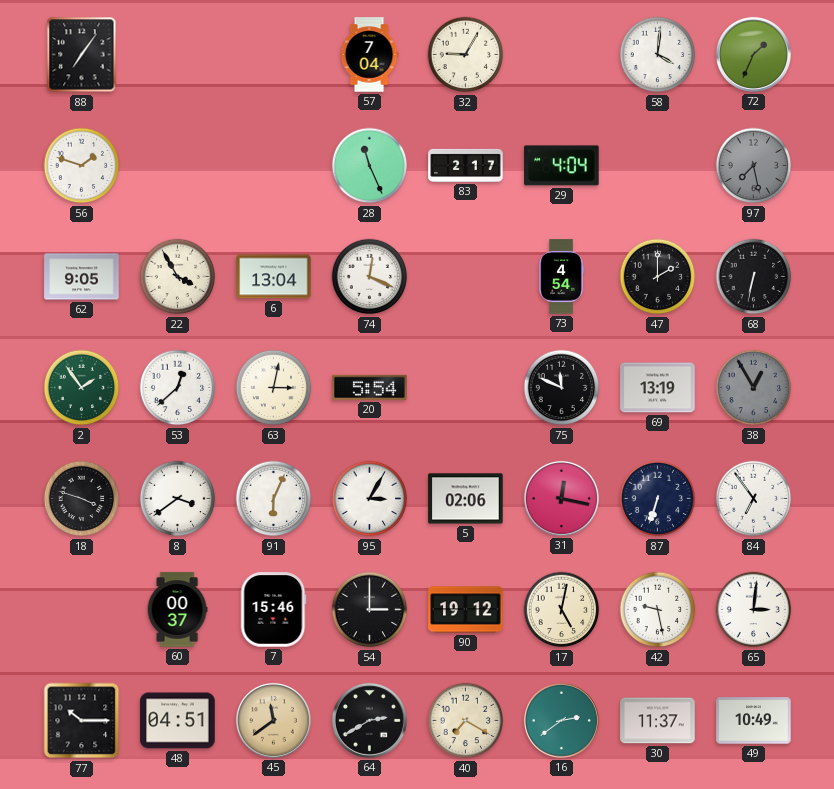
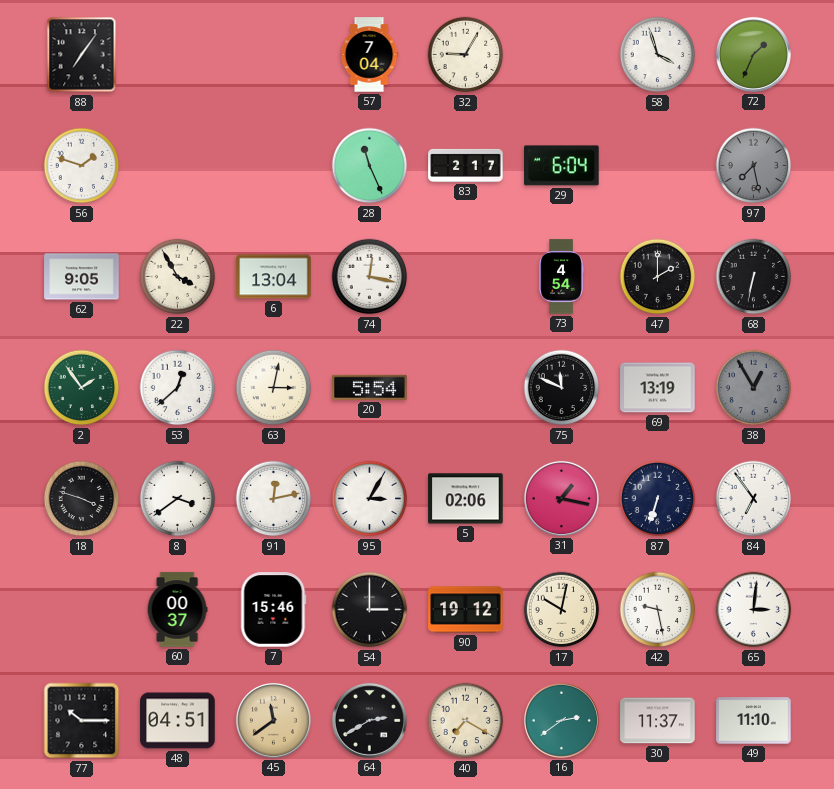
58: 4:01 -> 3:57 (658, 55)
29: 4:04 -> 6:04 (562, 166)
74: 12:19 -> 12:17 (370, 277)
91: 6:04 -> 12:13 (274, 499)
31: 12:17 -> 1:17 (561, 498)
17: 5:02 -> 10:02 (562, 610)
49: 10:49 -> 11:10 (754, 721)
